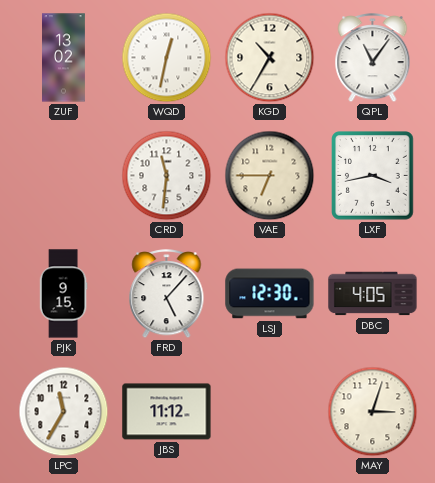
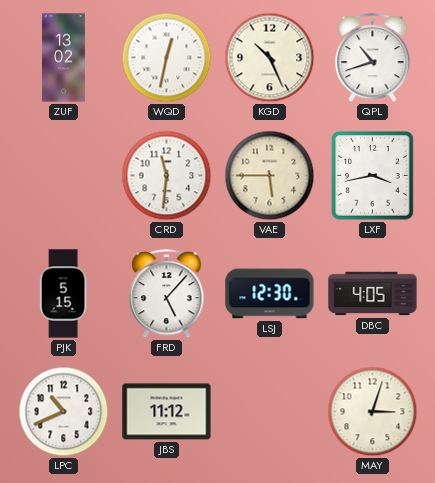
KGD: 10:35 -> 10:26 (270, 58)
QPL: 11:06 -> 10:42 (373, 59)
VAE: 6:45 -> 5:45 (270, 176)
PJK: 9:15 -> 5:15 (63, 294)
LPC: 11:35 -> 10:41 (64, 412)
